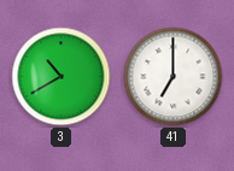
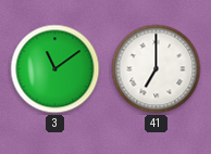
3: 10:40 -> 11:09 (55, 69)
